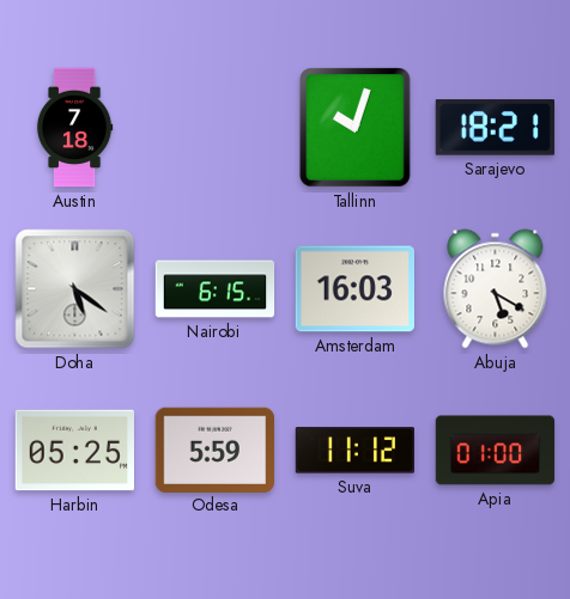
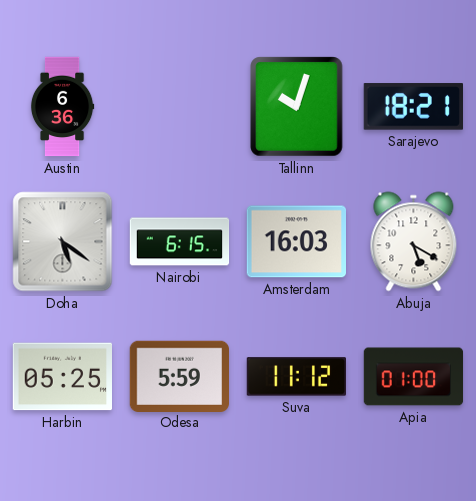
Austin: 7:18 -> 6:36 (62, 107)
